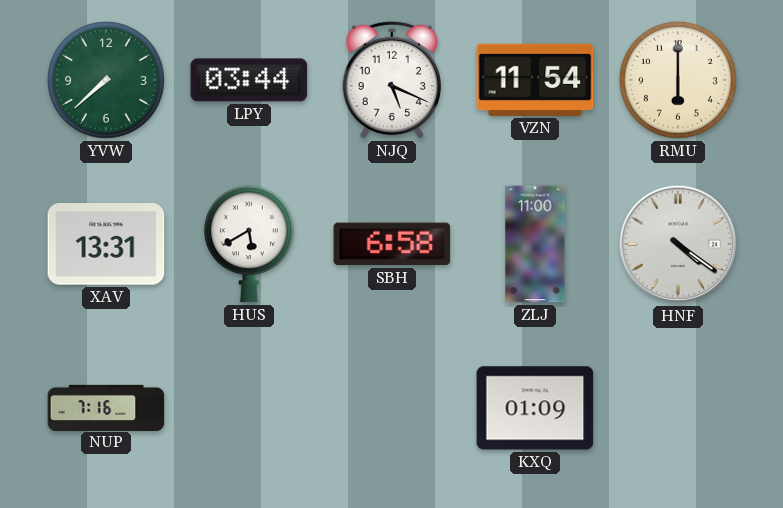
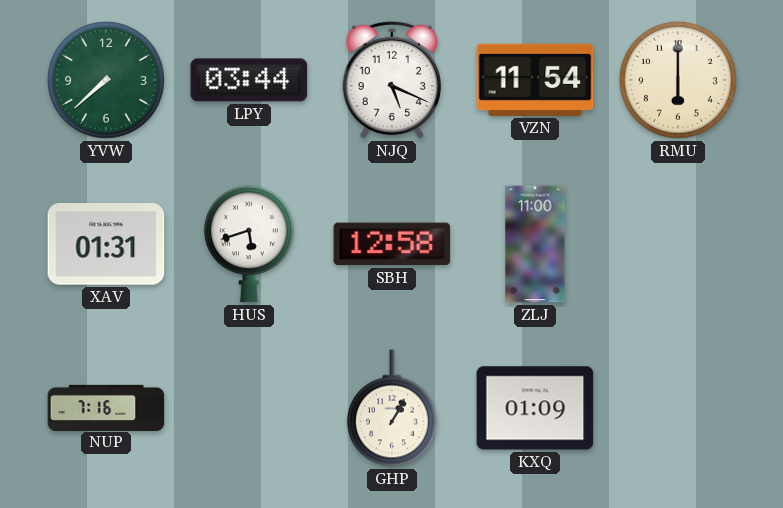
XAV: 13:31 -> 01:31 (106, 244)
HUS: 5:40 -> 5:42 (249, 244)
SBH: 6:58 -> 12:58 (392, 244)
HNF: 4:21 -> none (678, 244)
GHP: none -> 1:05 (392, 408)
